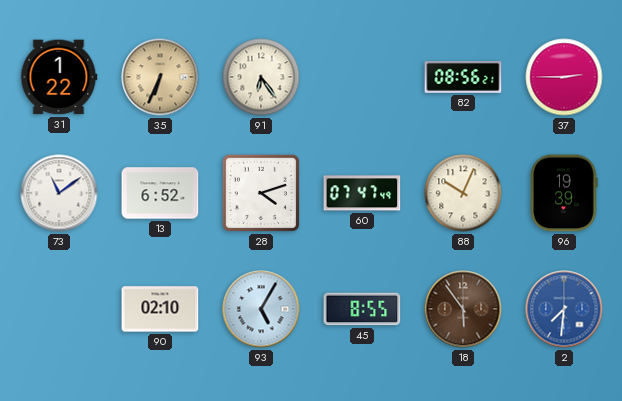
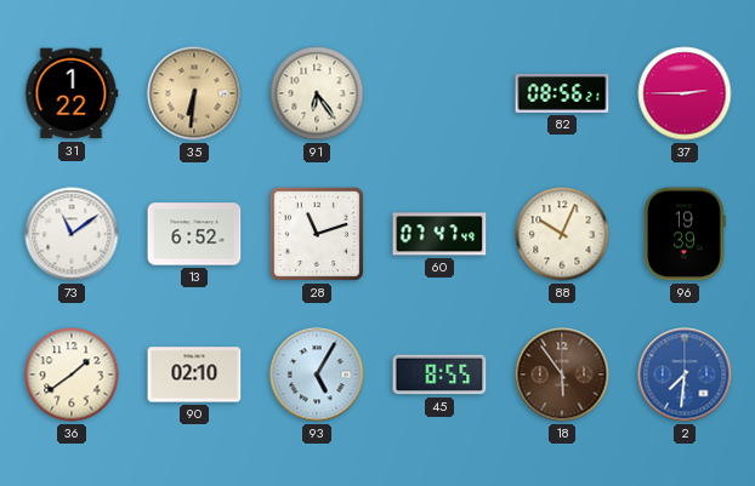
35: 6:34 -> 6:31 (194, 93)
28: 4:12 -> 11:12 (317, 234)
36: none -> 1:39 (72, 374)
